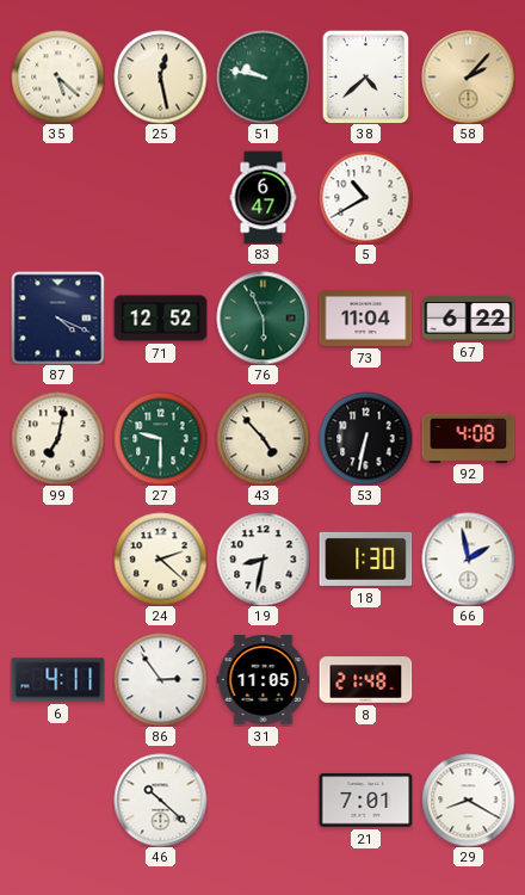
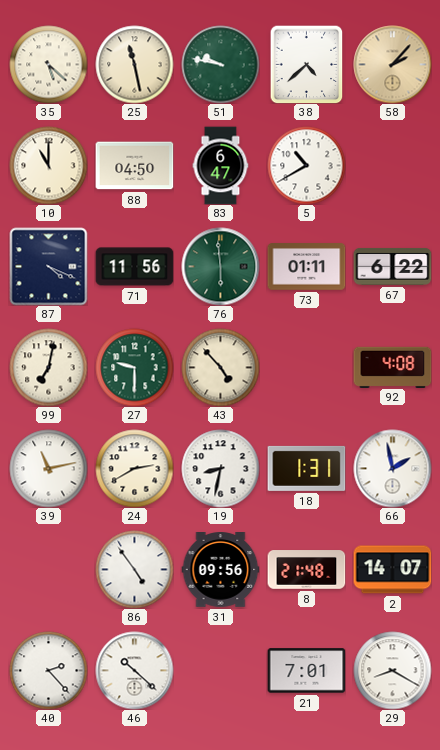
25: 12:28 -> 11:28 (134, 64)
10: none -> 11:00 (48, 165)
88: none -> 04:50 (134, 166)
71: 12:52 -> 11:56 (134, 267)
76: 5:56 -> 5:59 (220, 266)
73: 11:04 -> 01:11 (306, 267)
53: 6:32 -> none (365, 438)
39: none -> 11:13 (48, 468)
24: 2:22 -> 2:40 (134, 468)
18: 1:30 -> 1:31 (306, 468)
6: 4:11 -> none (57, 680)
86: 2:54 -> 4:54 (134, 569)
31: 11:05 -> 09:56 (220, 570)
2: none -> 14:07 (392, 570)
40: none -> 2:23 (48, 670)
